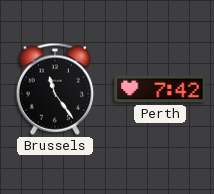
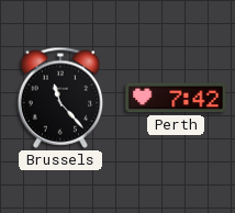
Brussels: 11:24 -> 11:23 (60, 98)
